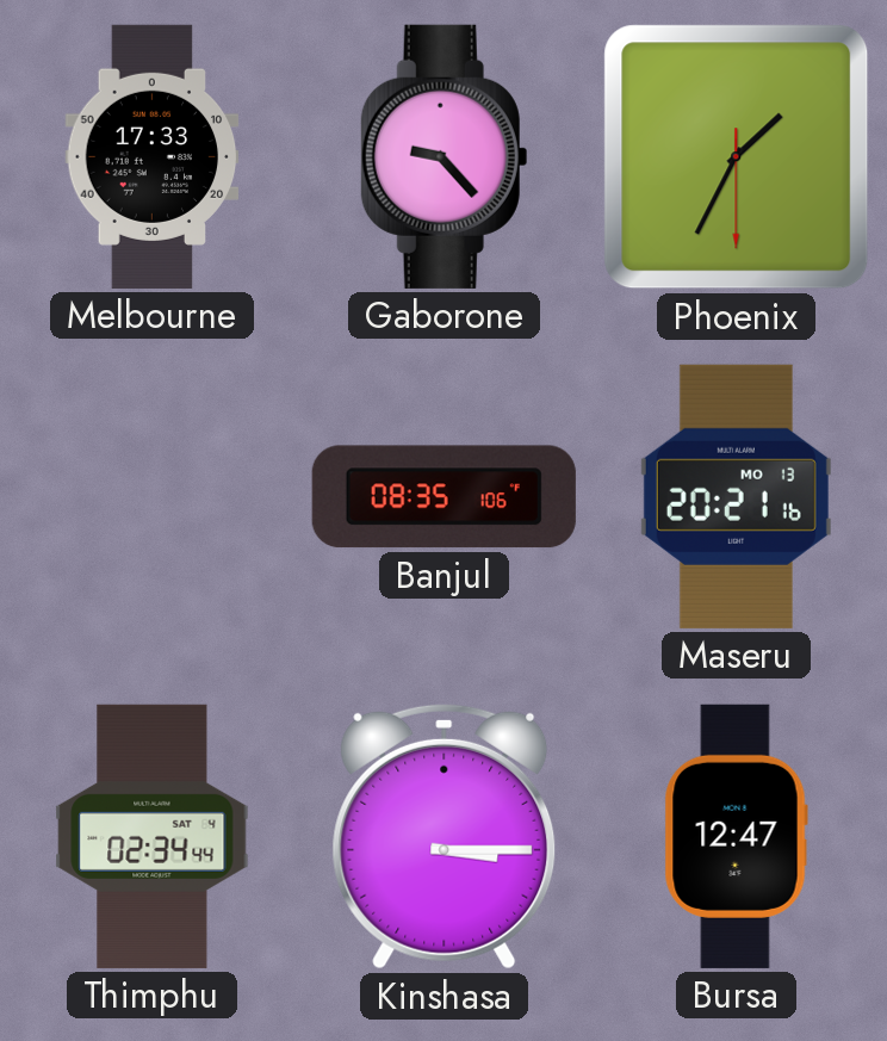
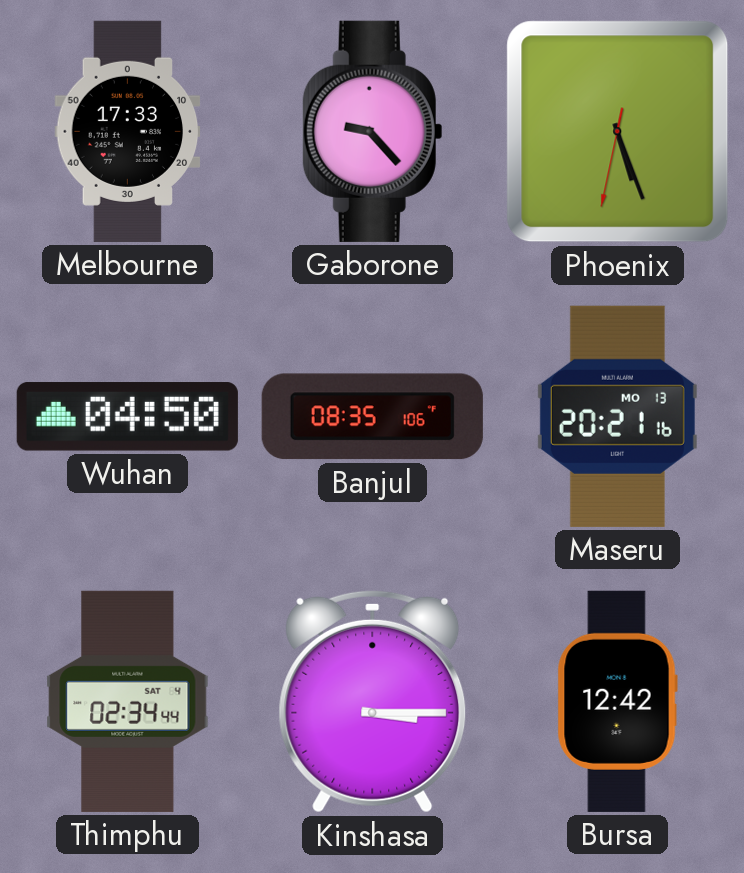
Phoenix: 1:34 -> 5:26 (618, 132)
Wuhan: none -> 04:50 (127, 417)
Bursa: 12:47 -> 12:42 (617, 701)
